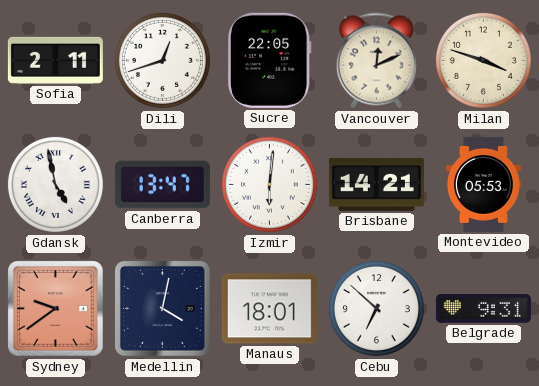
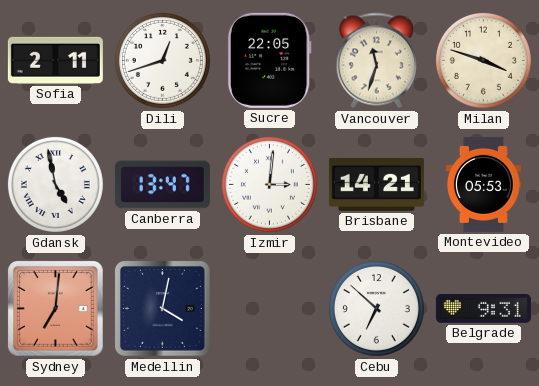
Vancouver: 12:11 -> 11:33 (376, 61)
Izmir: 6:01 -> 3:01 (269, 184)
Sydney: 9:39 -> 7:01 (56, 309)
Manaus: 18:01 -> none (269, 309)
